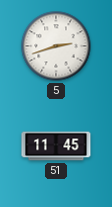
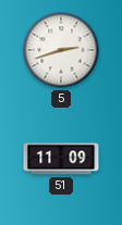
51: 11:45 -> 11:09 (61, 159)
